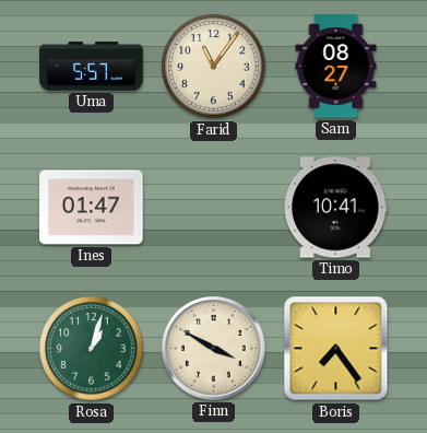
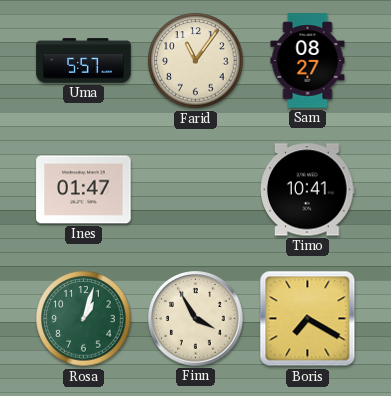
Finn: 3:50 -> 3:55 (196, 319)
Boris: 7:24 -> 7:20 (308, 319)
